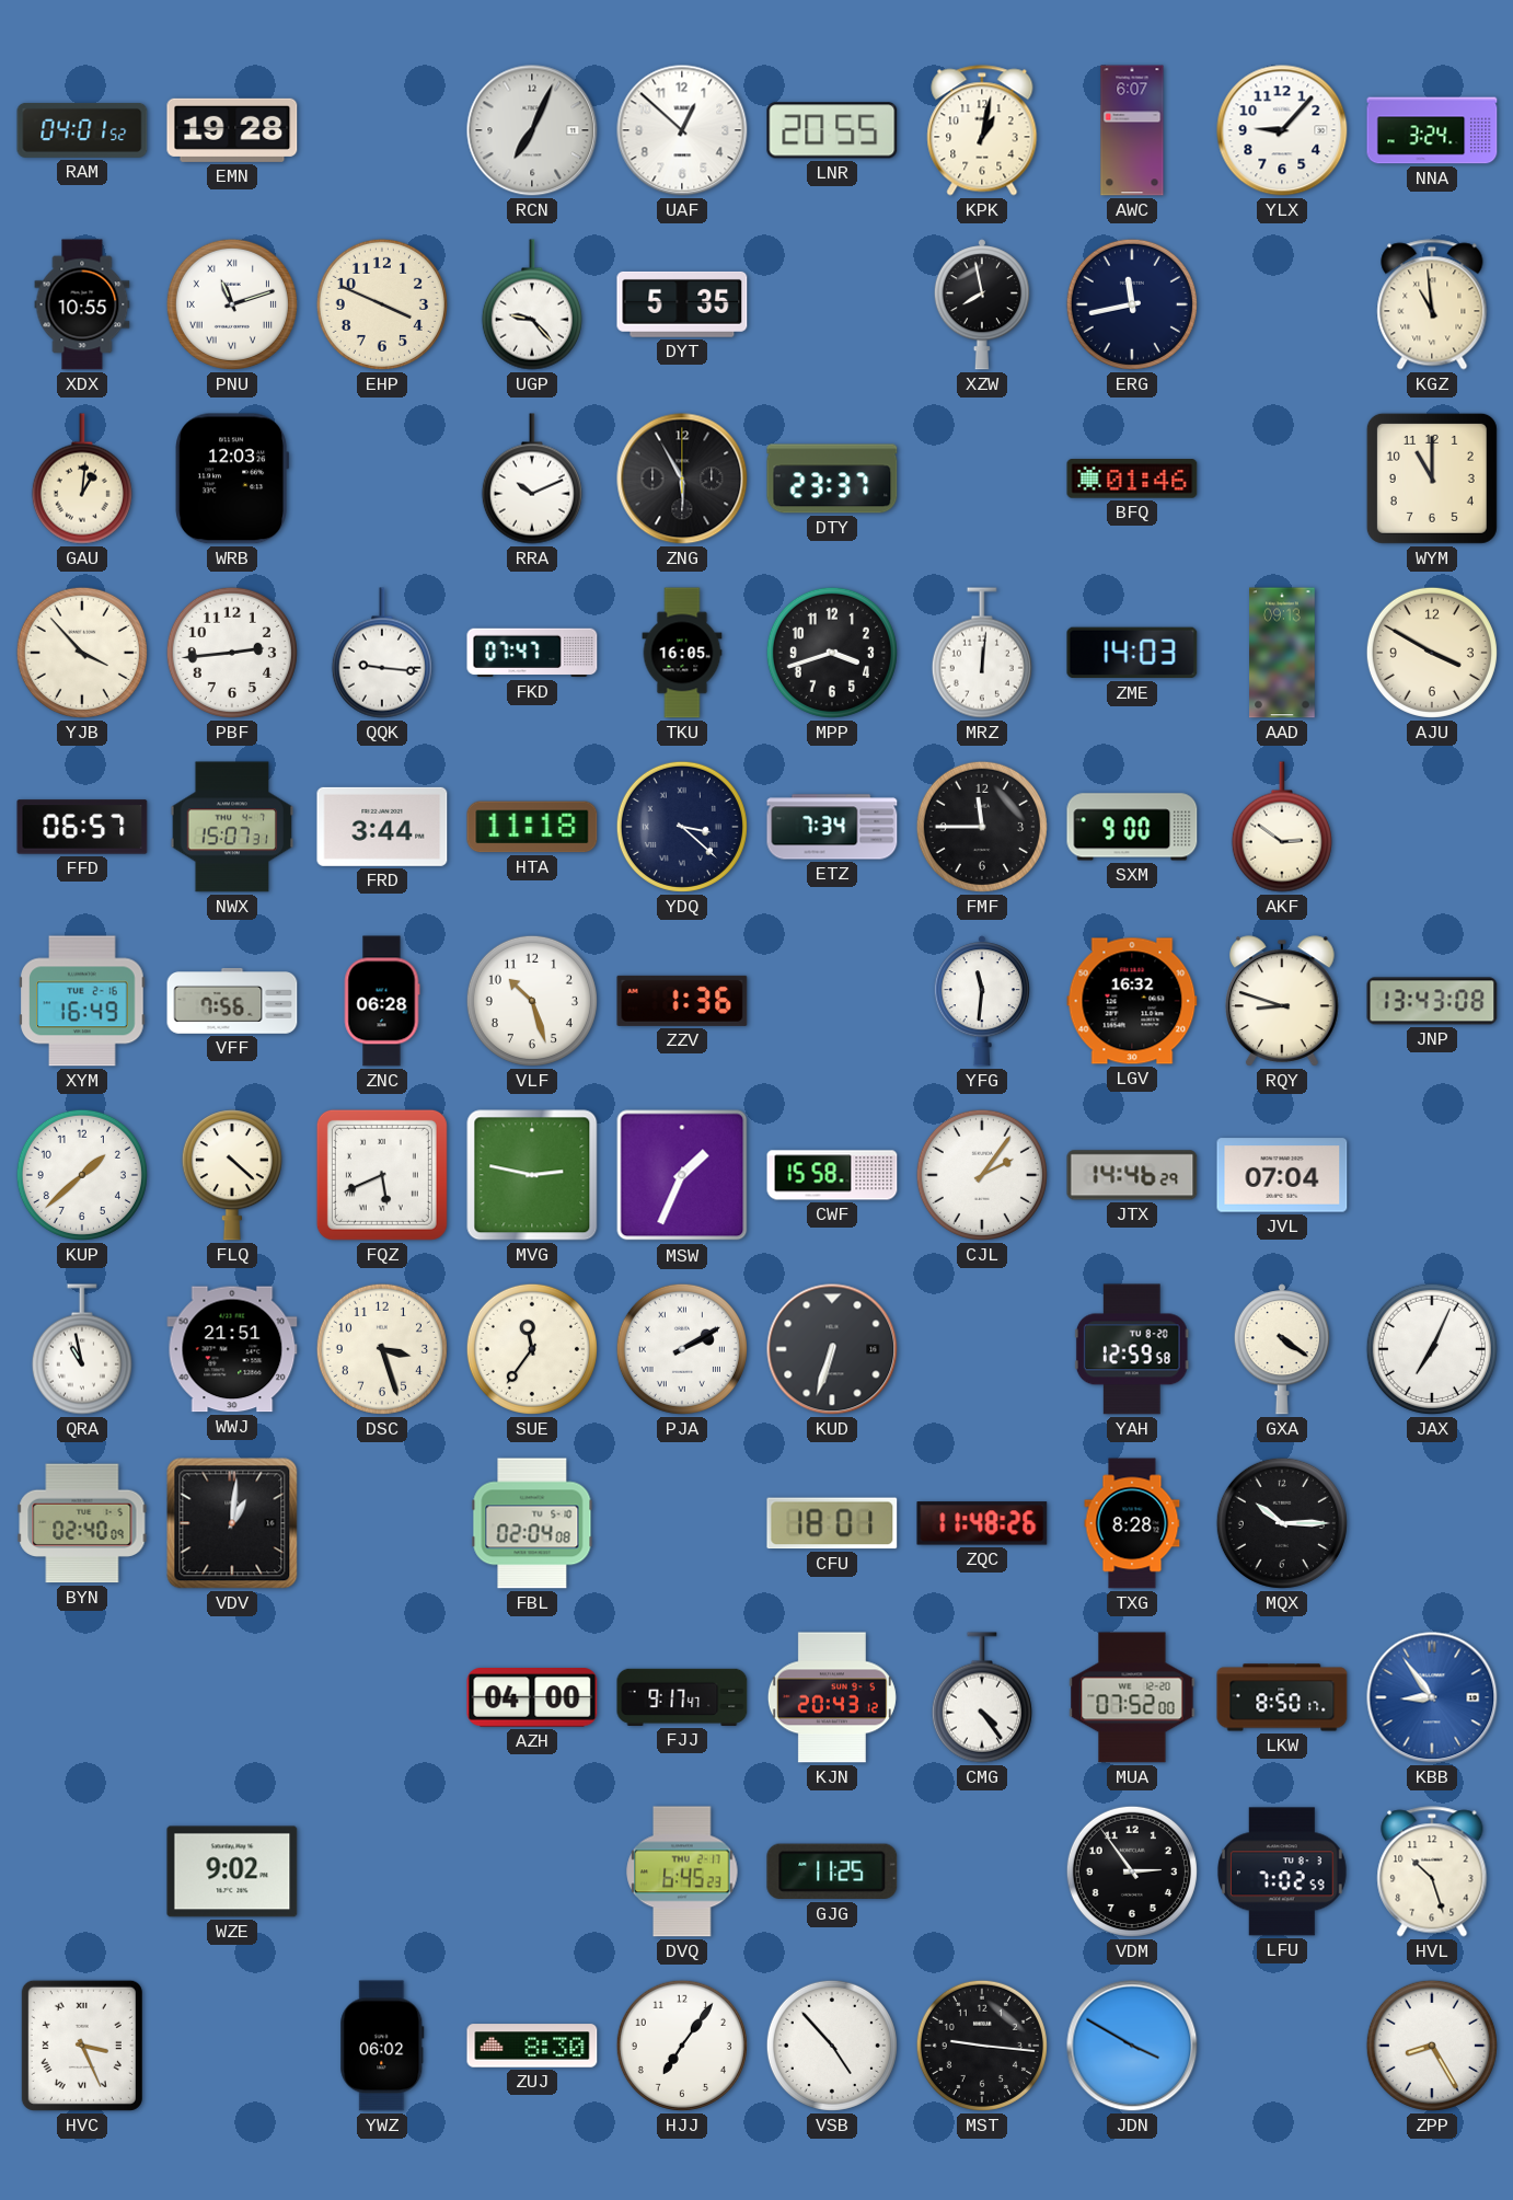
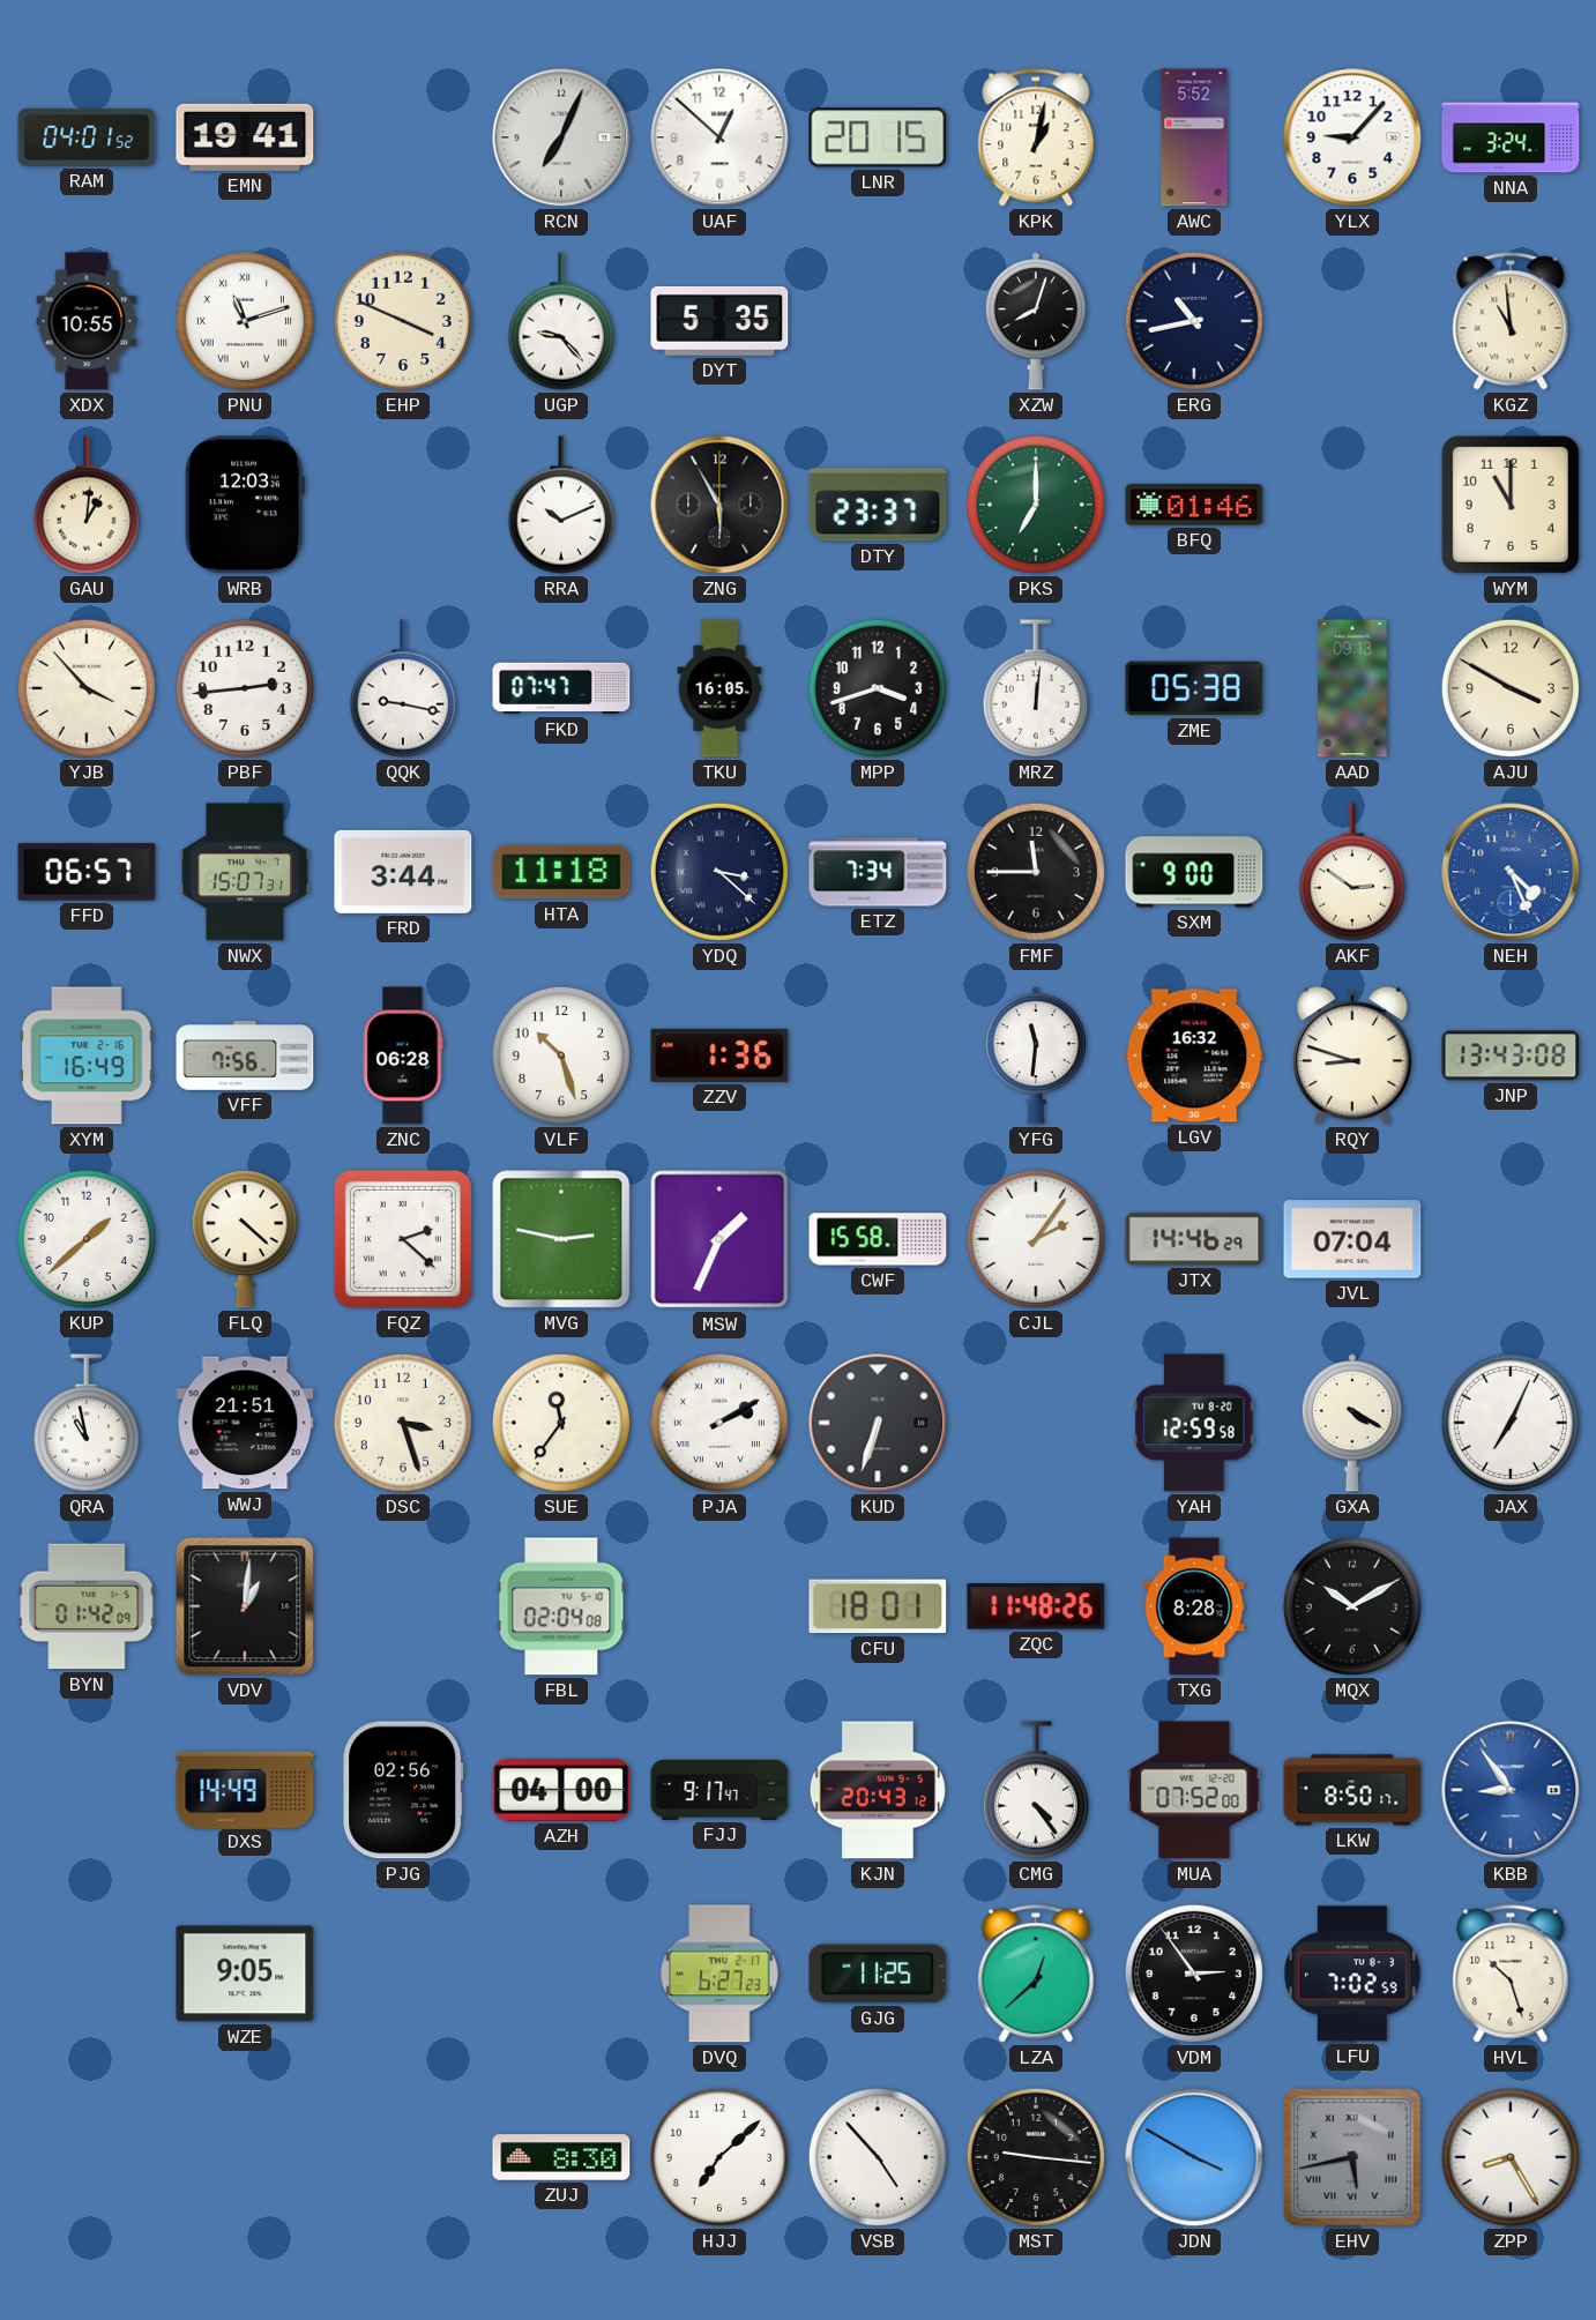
EMN: 19:28 -> 19:41 (245, 137)
LNR: 20:55 -> 20:15 (878, 137)
AWC: 6:07 -> 5:52 (1194, 137)
XZW: 7:58 -> 8:03 (1036, 321)
ERG: 11:43 -> 10:43 (1194, 321)
PKS: none -> 7:00 (1036, 505)
QQK: 9:16 -> 9:17 (403, 688)
ZME: 14:03 -> 05:38 (1194, 688)
NEH: none -> 4:26 (1511, 872)
FQZ: 5:41 -> 2:22 (403, 1239)
GXA: 4:21 -> 4:20 (1352, 1423)
BYN: 02:40 -> 01:42 (87, 1606)
MQX: 10:15 -> 10:10 (1352, 1606)
DXS: none -> 14:49 (245, 1789)
PJG: none -> 02:56 (403, 1790)
WZE: 9:02 -> 9:05 (245, 1974)
DVQ: 6:45 -> 6:27 (719, 1974)
LZA: none -> 12:38 (1036, 1974)
HVC: 3:26 -> none (82, 2046)
YWZ: 06:02 -> none (382, 2046)
HJJ: 7:06 -> 7:08 (719, 2157)
EHV: none -> 5:43 (1352, 2157)
